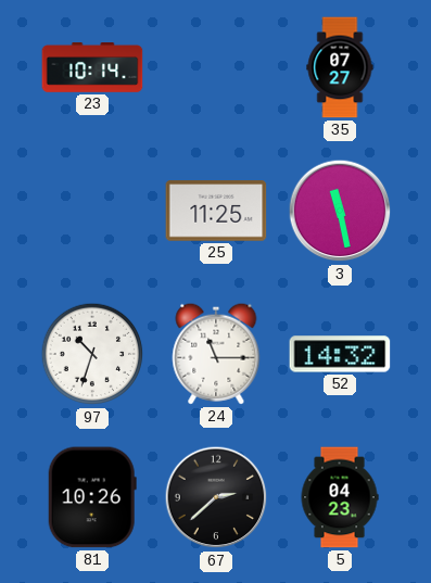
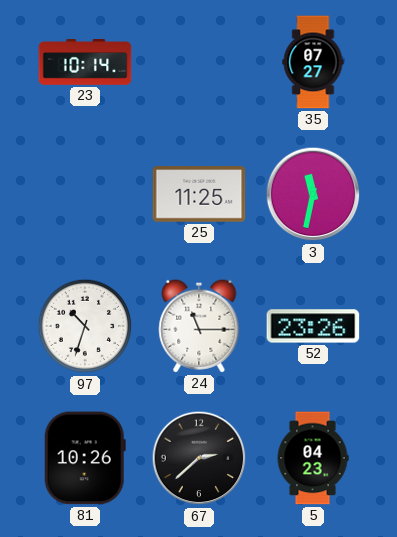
3: 11:28 -> 11:32 (313, 194)
52: 14:32 -> 23:26 (313, 326)
